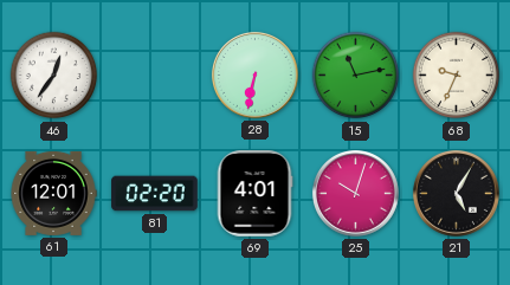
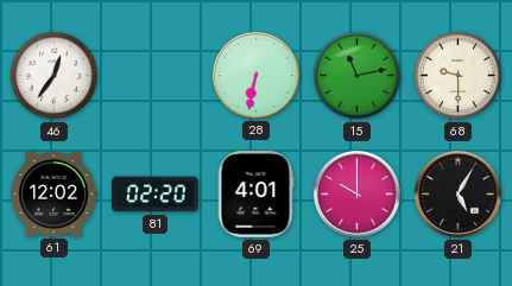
68: 9:34 -> 9:30 (459, 76)
61: 12:01 -> 12:02 (53, 193)
25: 10:03 -> 10:00 (356, 193)
